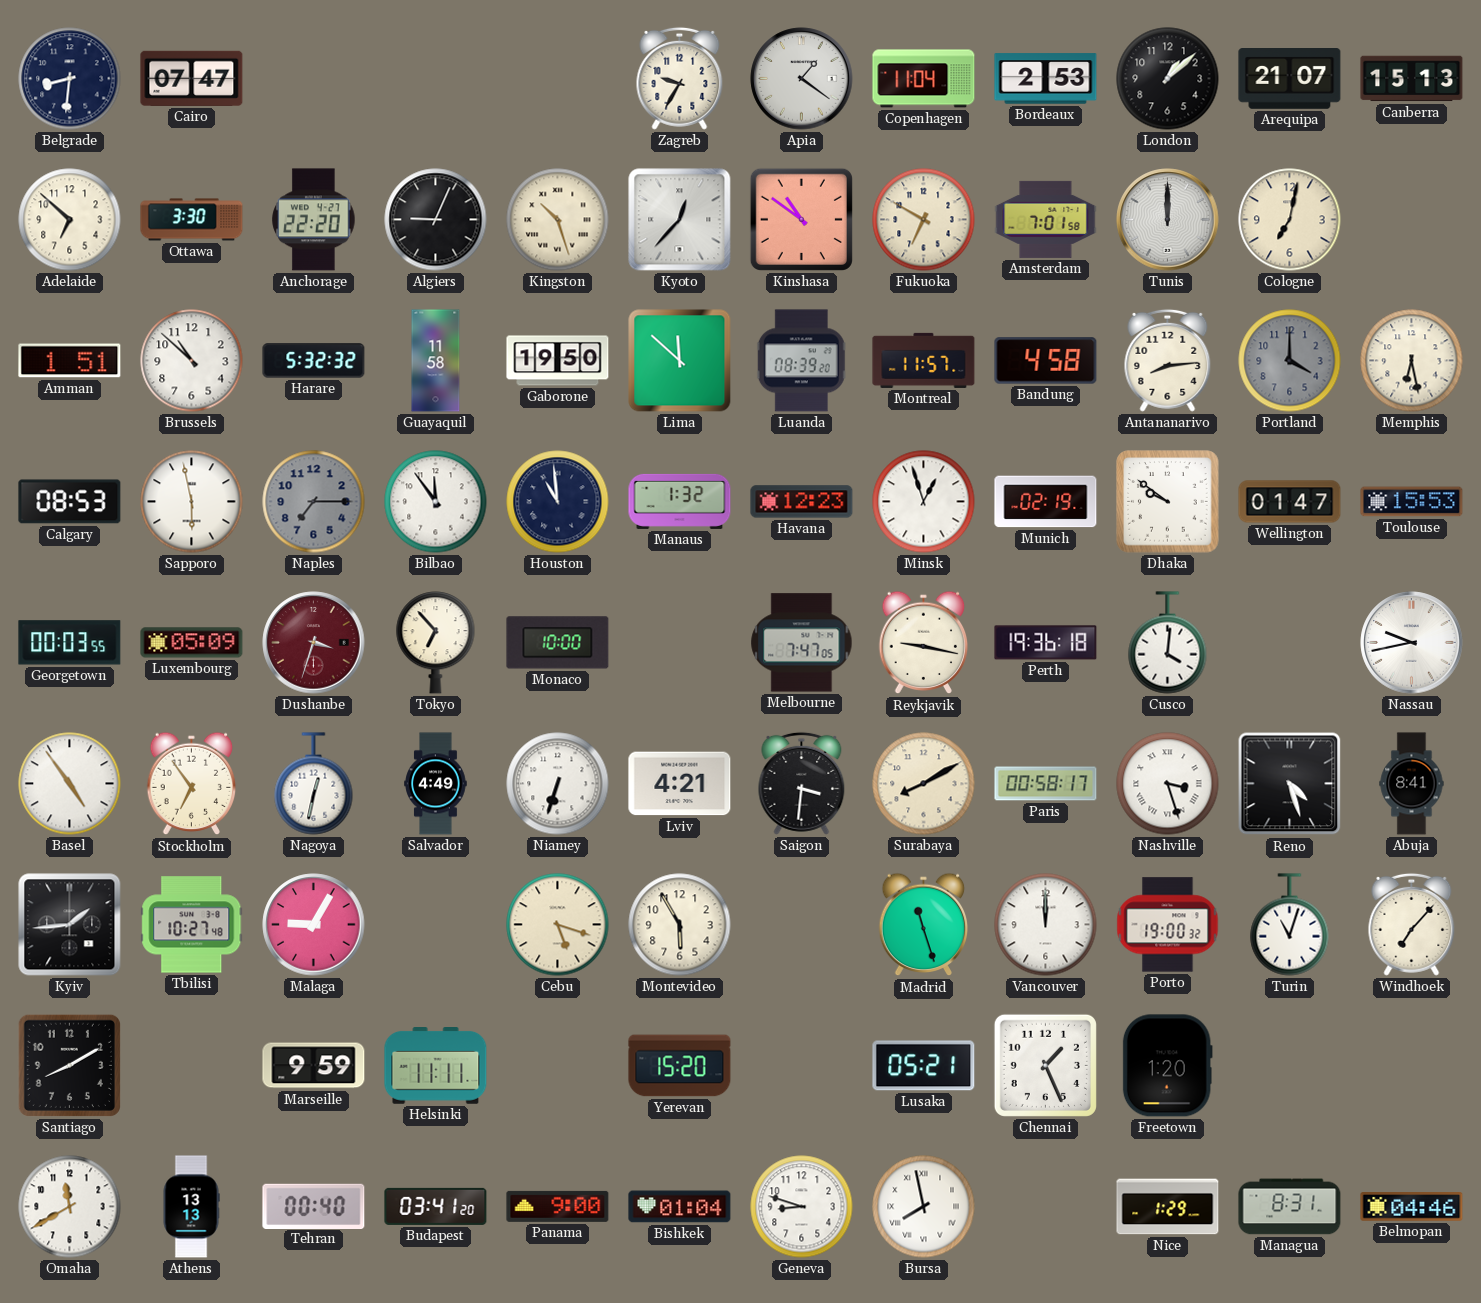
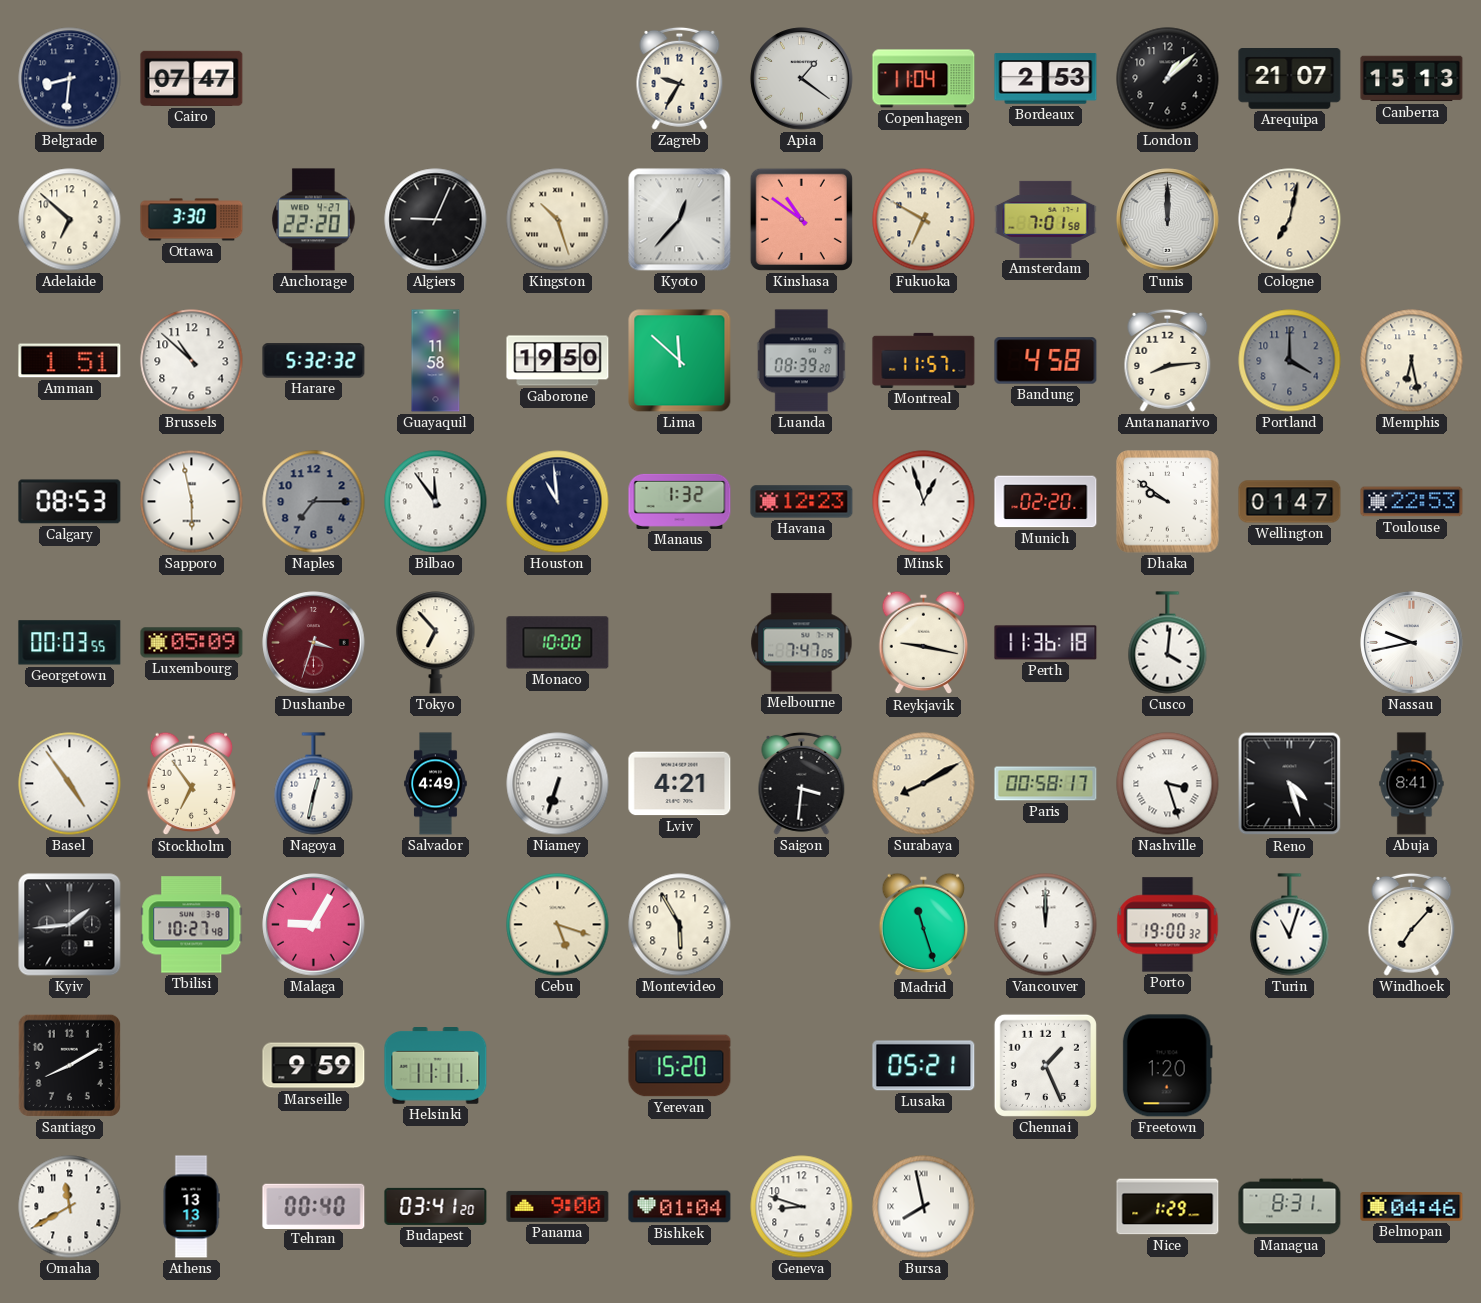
Munich: 02:19 -> 02:20 (1046, 502)
Toulouse: 15:53 -> 22:53 (1412, 502)
Perth: 19:36 -> 11:36 (1046, 643)
